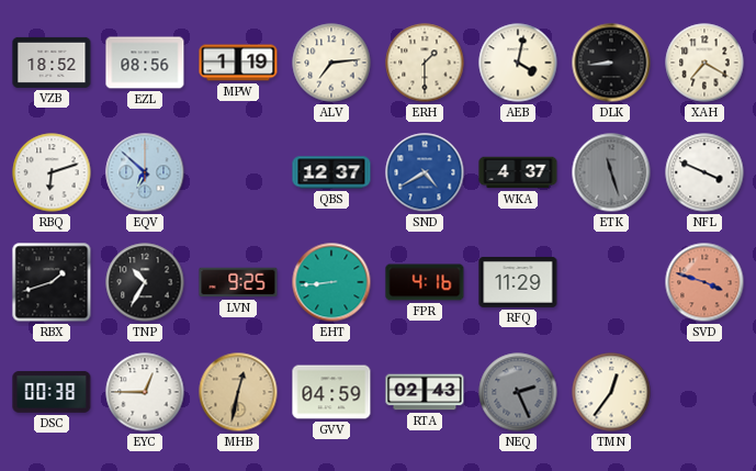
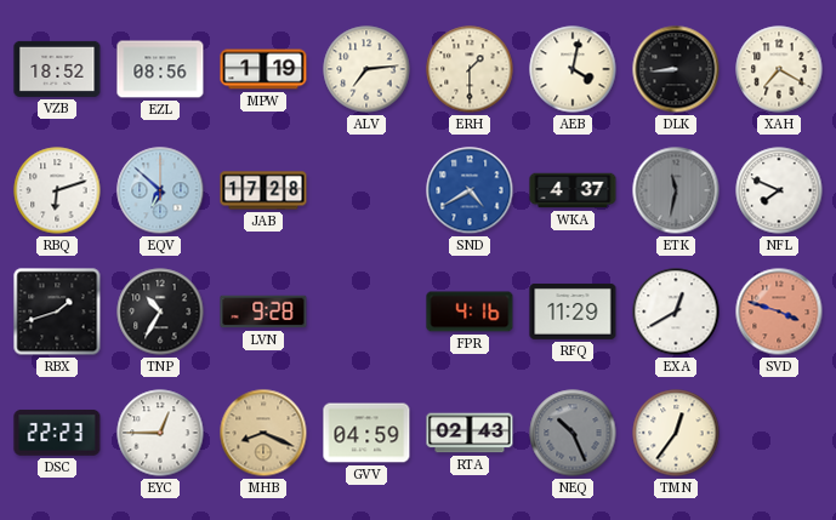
JAB: none -> 17:28 (263, 190)
QBS: 12:37 -> none (331, 172)
ETK: 11:27 -> 11:32 (676, 190)
NFL: 3:49 -> 7:49 (779, 190)
LVN: 9:25 -> 9:28 (263, 312)
EHT: 8:44 -> none (331, 282)
EXA: none -> 12:40 (676, 312)
DSC: 00:38 -> 22:23 (57, 433)
MHB: 12:32 -> 8:19 (263, 433)
NEQ: 2:26 -> 10:26 (573, 433)
